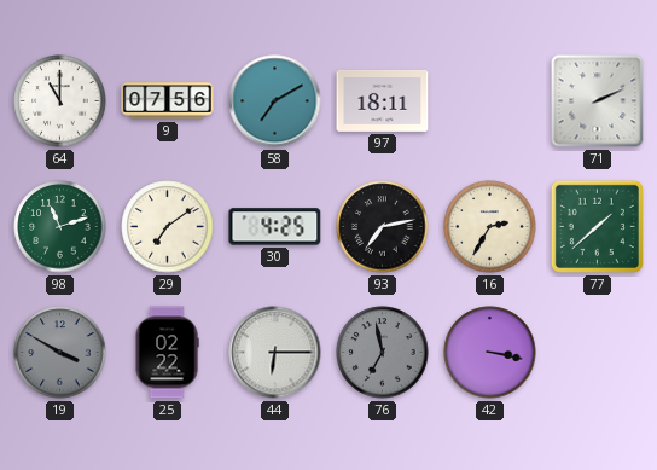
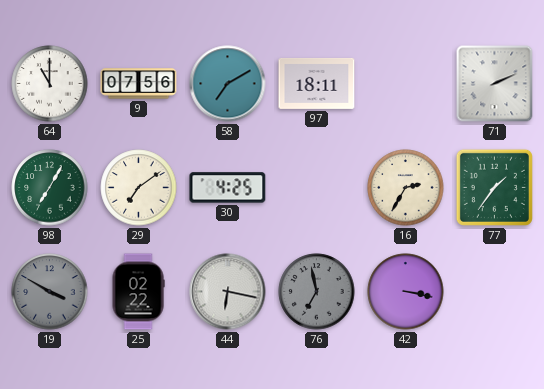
98: 11:12 -> 7:05 (50, 188)
93: 7:13 -> none (383, 227)
77: 1:38 -> 1:36 (494, 187)
44: 6:15 -> 6:17 (228, 292)
